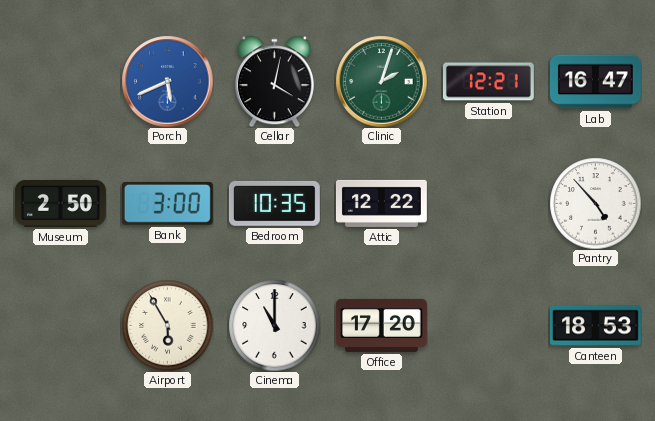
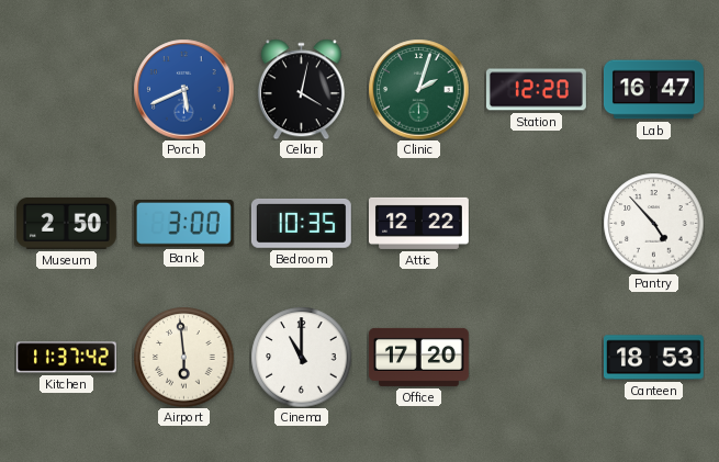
Station: 12:21 -> 12:20 (536, 90)
Kitchen: none -> 11:37 (66, 358)
Airport: 5:55 -> 5:59 (183, 357)
